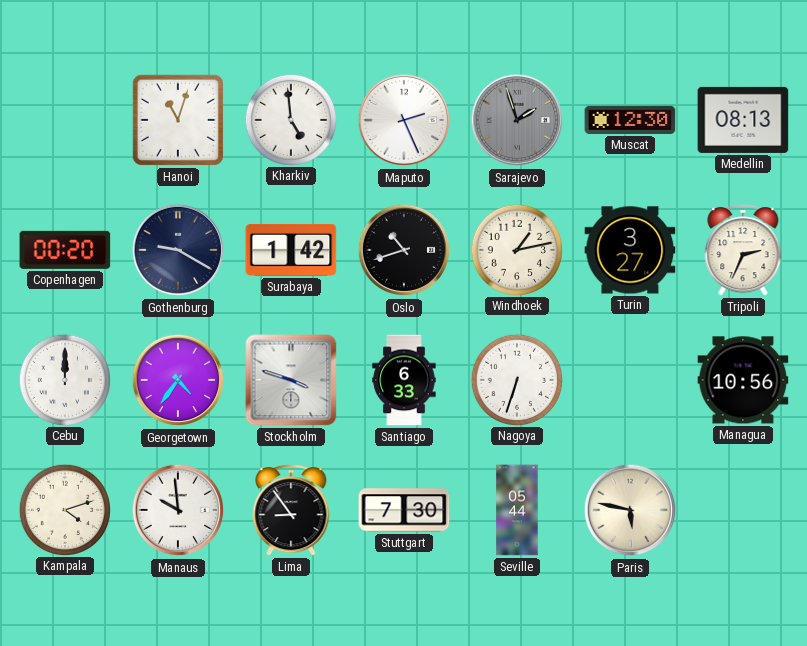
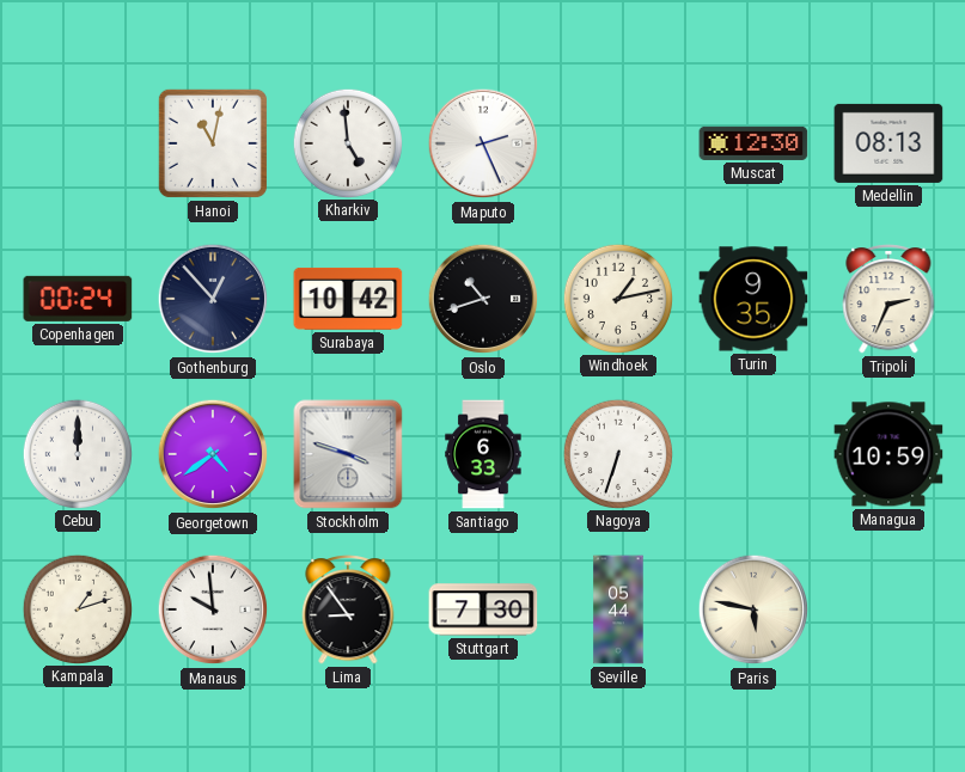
Hanoi: 11:03 -> 11:02 (213, 143)
Sarajevo: 1:57 -> none (517, 120)
Copenhagen: 00:20 -> 00:24 (78, 299)
Gothenburg: 9:20 -> 12:53 (213, 299)
Surabaya: 1:42 -> 10:42 (348, 299)
Turin: 3:27 -> 9:35 (753, 299)
Georgetown: 4:36 -> 4:39 (213, 454)
Managua: 10:56 -> 10:59 (888, 454)
Kampala: 4:12 -> 1:12 (77, 608)
